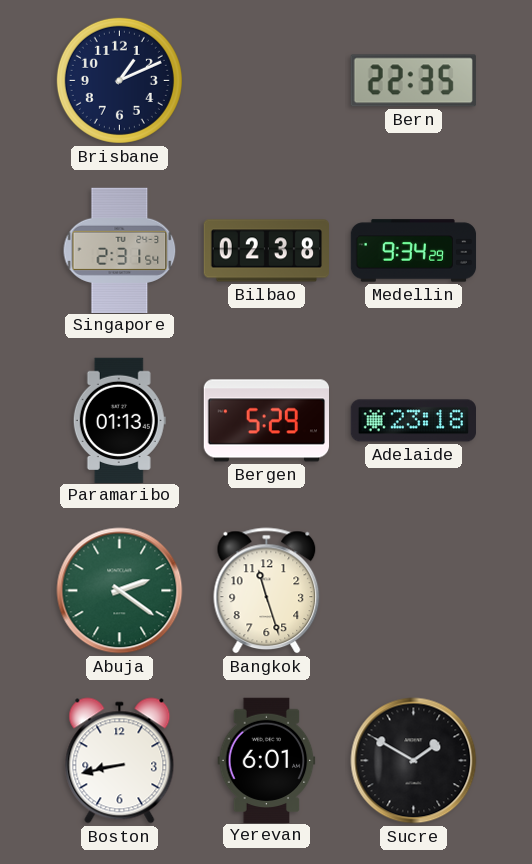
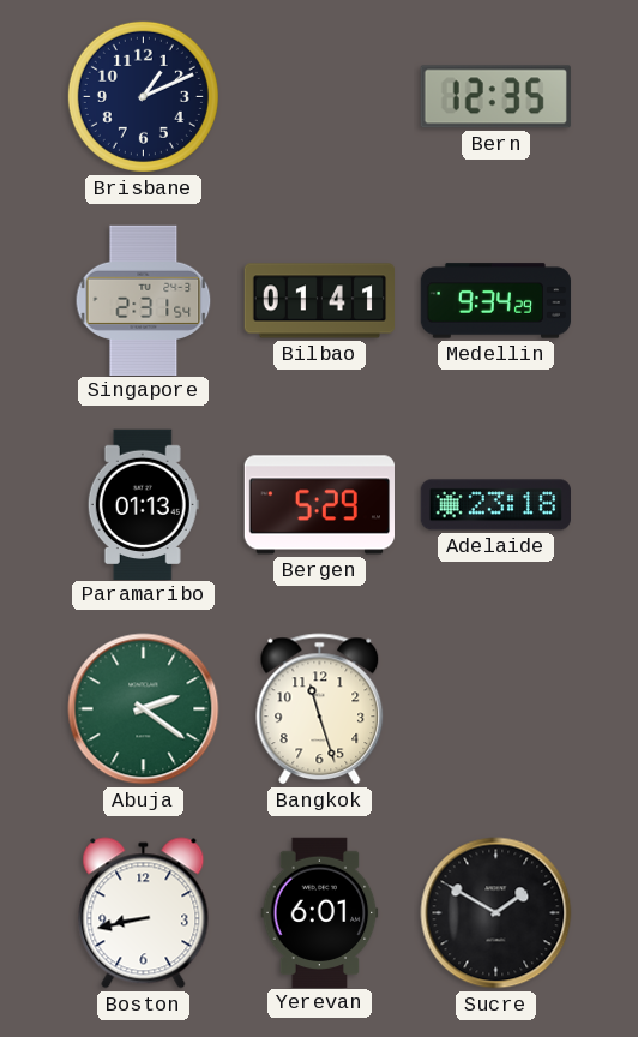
Bern: 22:35 -> 12:35 (495, 97)
Bilbao: 02:38 -> 01:41 (320, 301)
